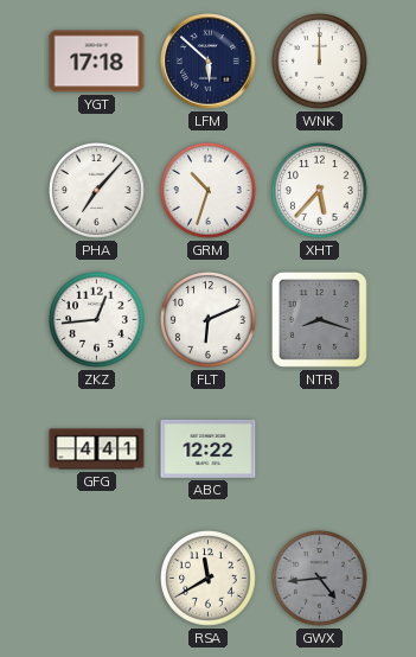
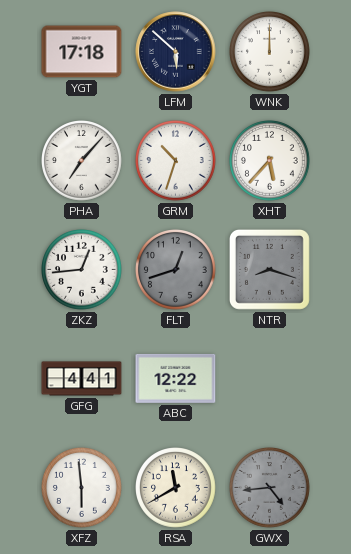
FLT: 6:11 -> 12:42 (176, 270)
FLT dial: white -> grey (176, 270)
XFZ: none -> 5:59 (82, 488)
